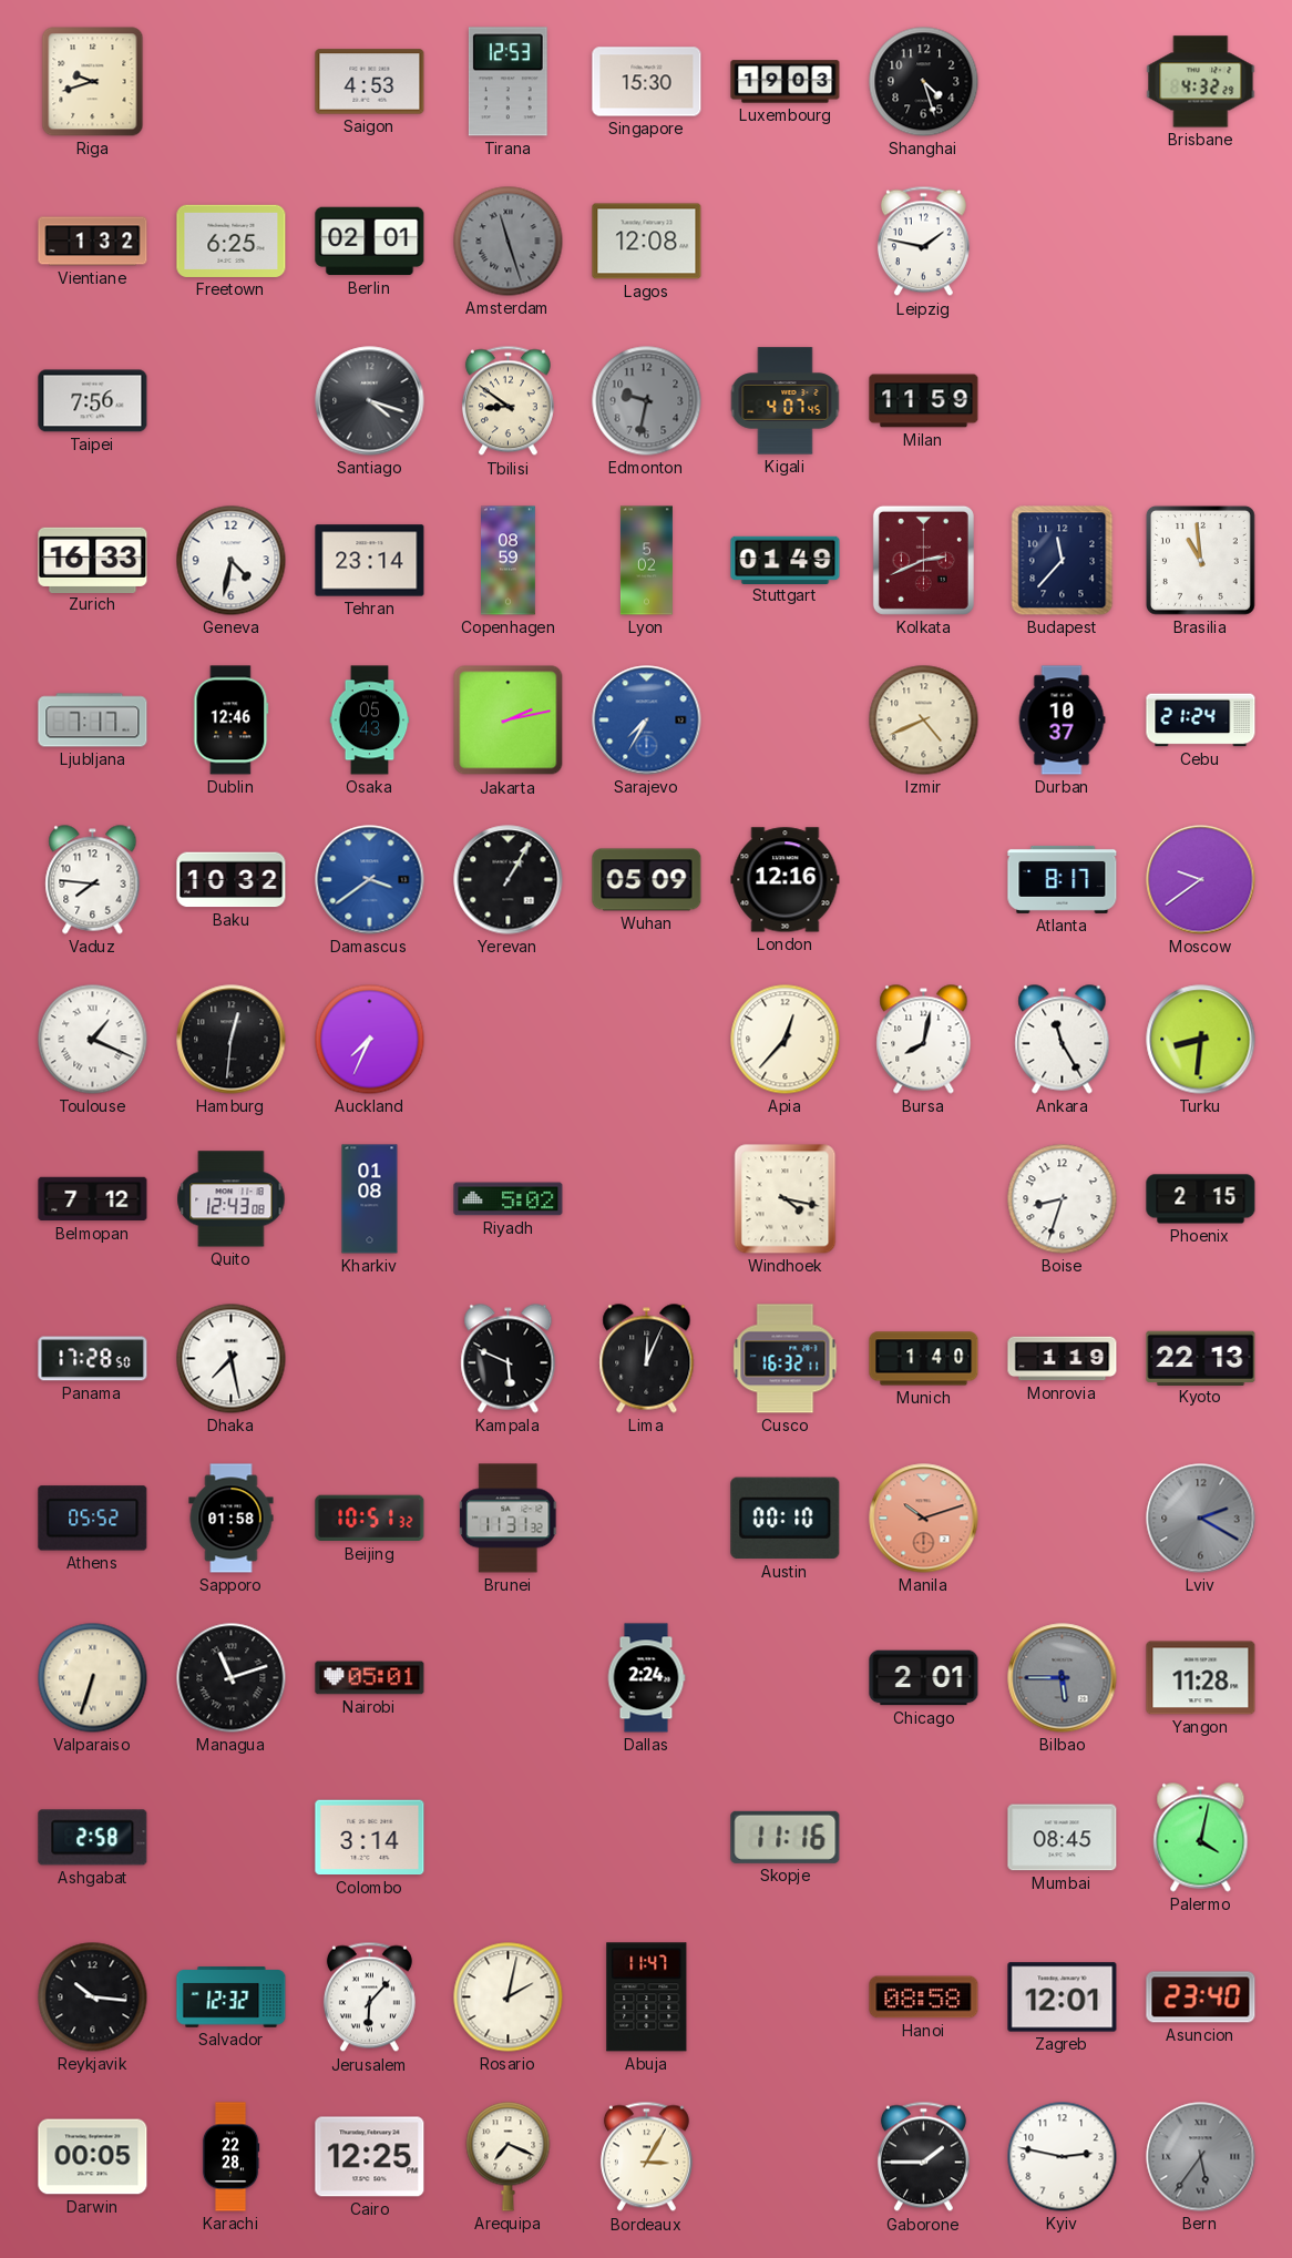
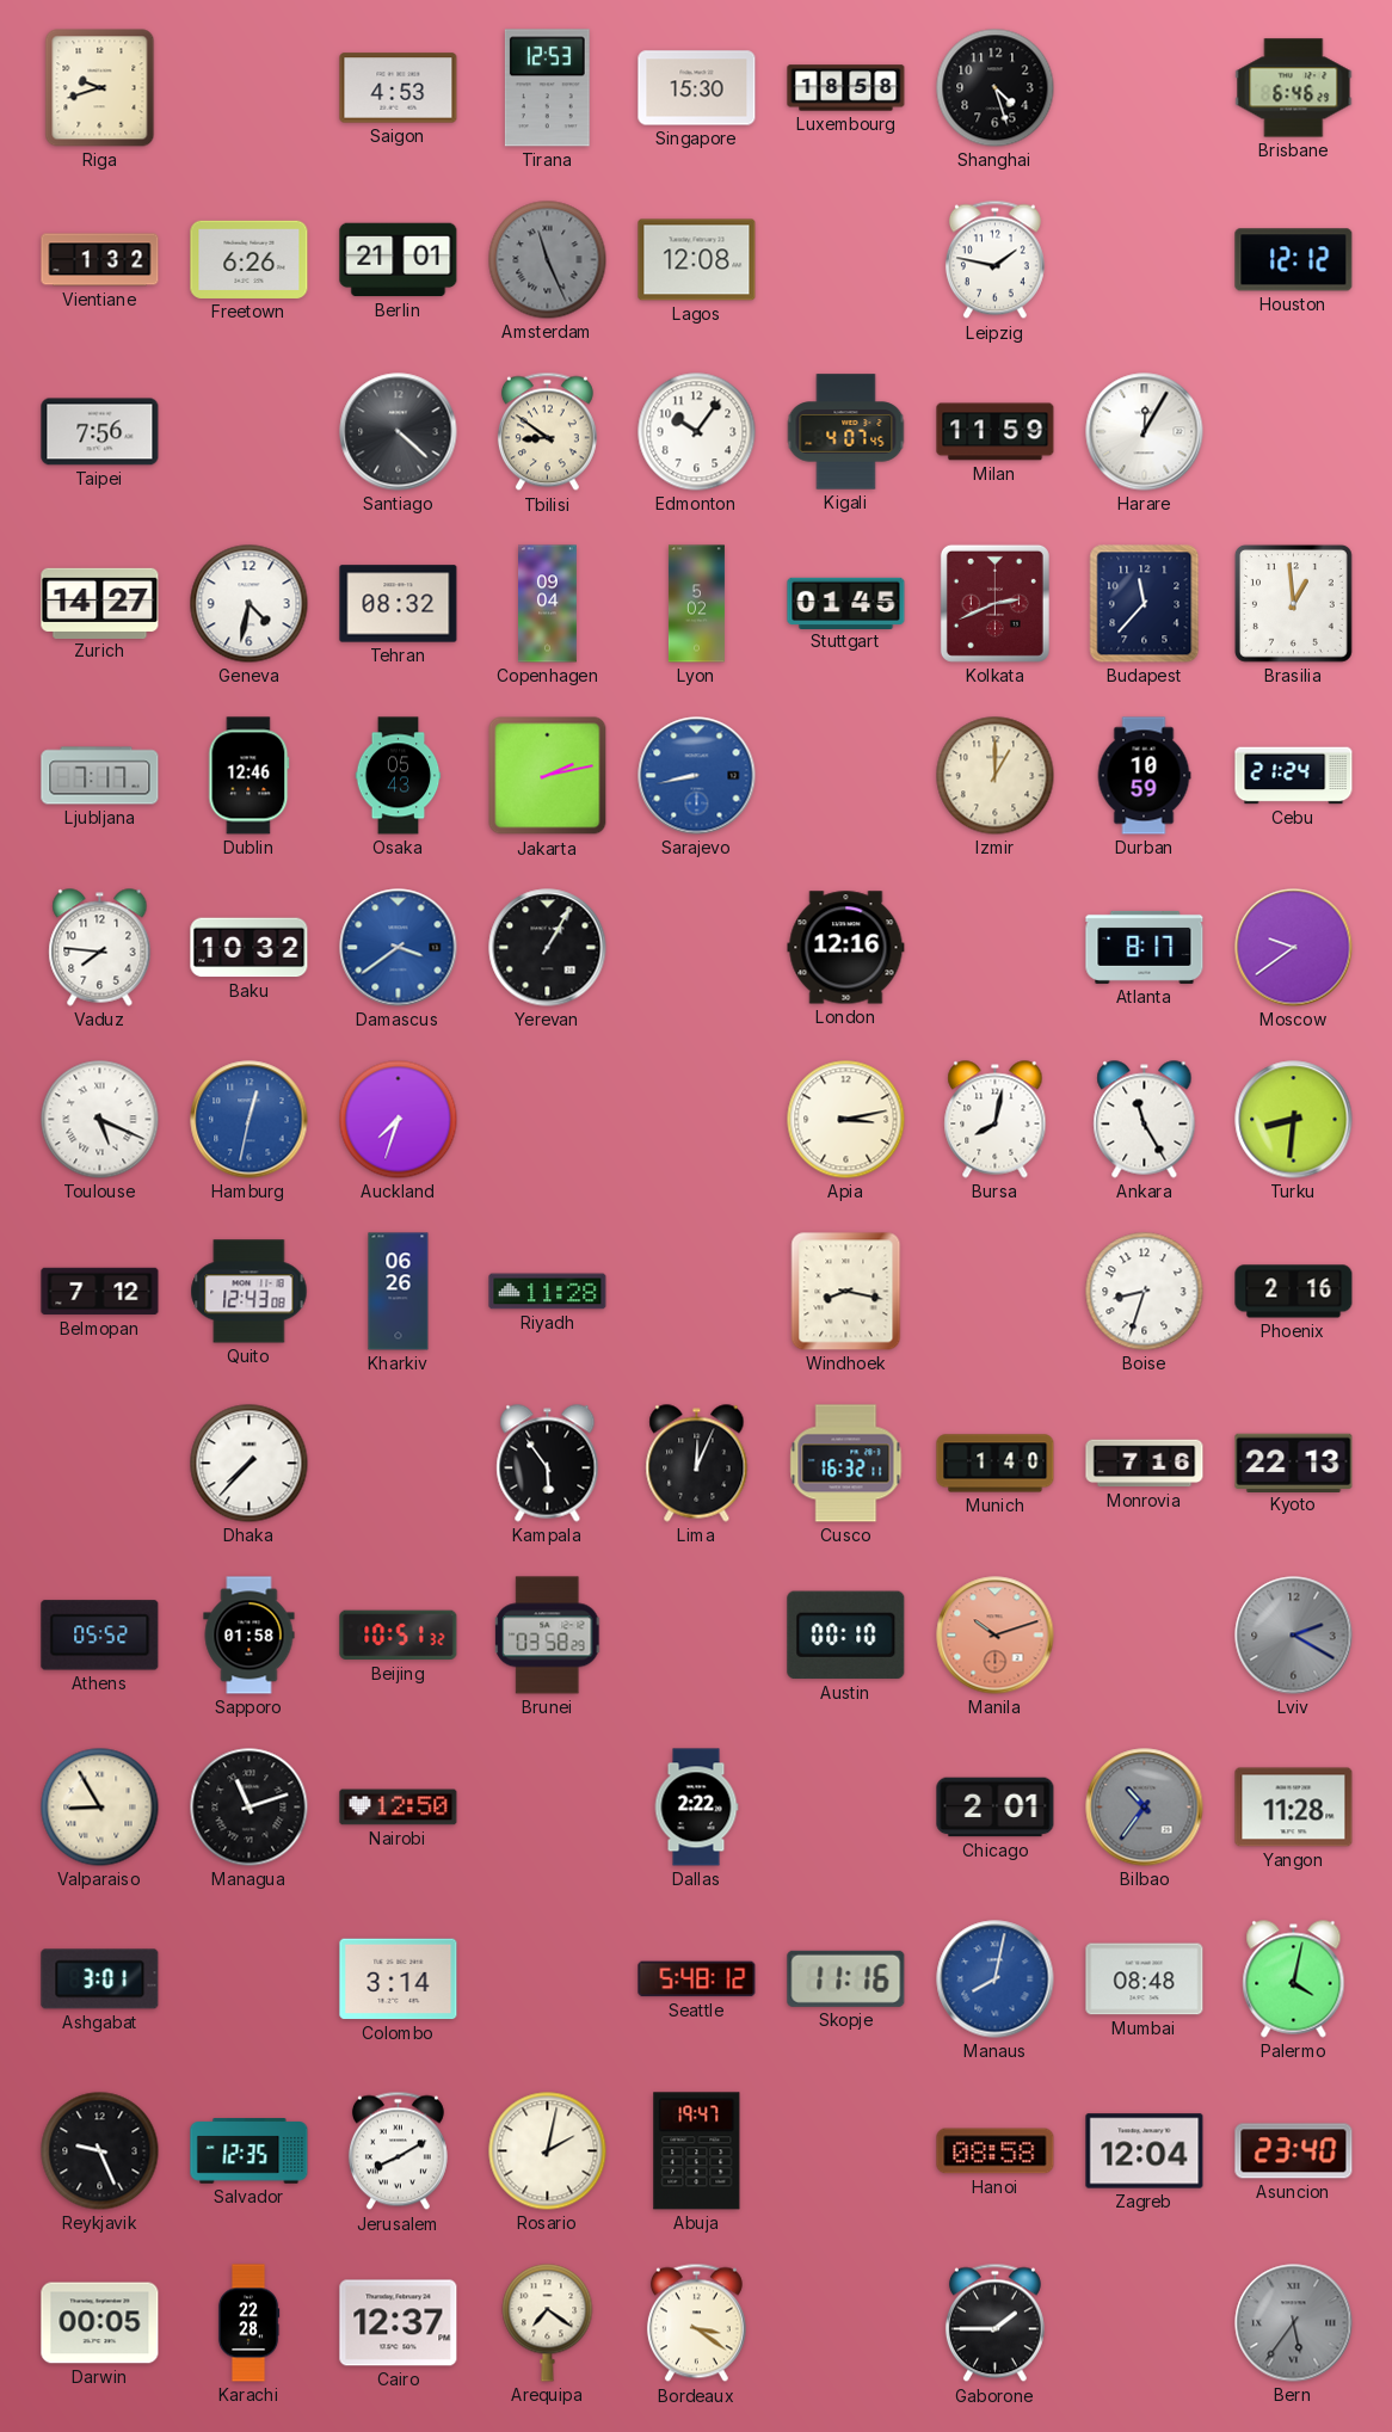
Luxembourg: 19:03 -> 18:58 (846, 88)
Brisbane: 4:32 -> 6:46 (1294, 88)
Freetown: 6:25 -> 6:26 (250, 259)
Berlin: 02:01 -> 21:01 (399, 260)
Amsterdam: 11:27 -> 11:26 (548, 260)
Houston: none -> 12:12 (1294, 260)
Santiago: 4:18 -> 4:22 (399, 432)
Edmonton: 9:32 -> 10:06 (697, 432)
Edmonton dial: grey -> white (697, 432)
Harare: none -> 12:05 (1145, 432)
Zurich: 16:33 -> 14:27 (100, 603)
Tehran: 23:14 -> 08:32 (399, 604)
Copenhagen: 08:59 -> 09:04 (548, 604)
Stuttgart: 01:49 -> 01:45 (846, 603)
Brasilia: 10:59 -> 12:59 (1294, 604)
Sarajevo: 7:35 -> 8:43 (697, 776)
Izmir: 4:41 -> 1:00 (996, 776)
Durban: 10:37 -> 10:59 (1144, 776)
Wuhan: 05:09 -> none (647, 880)
Toulouse: 1:19 -> 5:19 (100, 1120)
Hamburg: 12:31 -> 12:32 (250, 1120)
Hamburg dial: black -> blue (250, 1120)
Auckland: 7:34 -> 7:33 (399, 1120)
Apia: 12:37 -> 3:13 (846, 1120)
Kharkiv: 01:08 -> 06:26 (399, 1292)
Riyadh: 5:02 -> 11:28 (548, 1292)
Windhoek: 4:17 -> 8:17 (846, 1292)
Phoenix: 2:15 -> 2:16 (1294, 1292)
Panama: 17:28 -> none (93, 1359)
Dhaka: 7:28 -> 7:37 (250, 1464)
Kampala: 5:49 -> 5:54 (548, 1464)
Monrovia: 1:19 -> 7:16 (1145, 1464)
Brunei: 11:31 -> 03:58 (548, 1636)
Valparaiso: 6:33 -> 8:55 (100, 1808)
Nairobi: 05:01 -> 12:50 (399, 1808)
Dallas: 2:24 -> 2:22 (696, 1808)
Bilbao: 5:45 -> 10:36 (1145, 1808)
Ashgabat: 2:58 -> 3:01 (100, 1980)
Seattle: none -> 5:48 (697, 1980)
Manaus: none -> 8:02 (996, 1980)
Mumbai: 08:45 -> 08:48 (1145, 1980)
Reykjavik: 10:16 -> 9:26 (100, 2151)
Salvador: 12:32 -> 12:35 (250, 2151)
Jerusalem: 6:07 -> 8:10 (398, 2151)
Abuja: 11:47 -> 19:47 (697, 2151)
Zagreb: 12:01 -> 12:04 (1145, 2151)
Cairo: 12:25 -> 12:37 (399, 2323)
Arequipa: 7:19 -> 7:21 (548, 2323)
Bordeaux: 3:05 -> 3:21 (696, 2323)
Kyiv: 2:47 -> none (1063, 2157)
